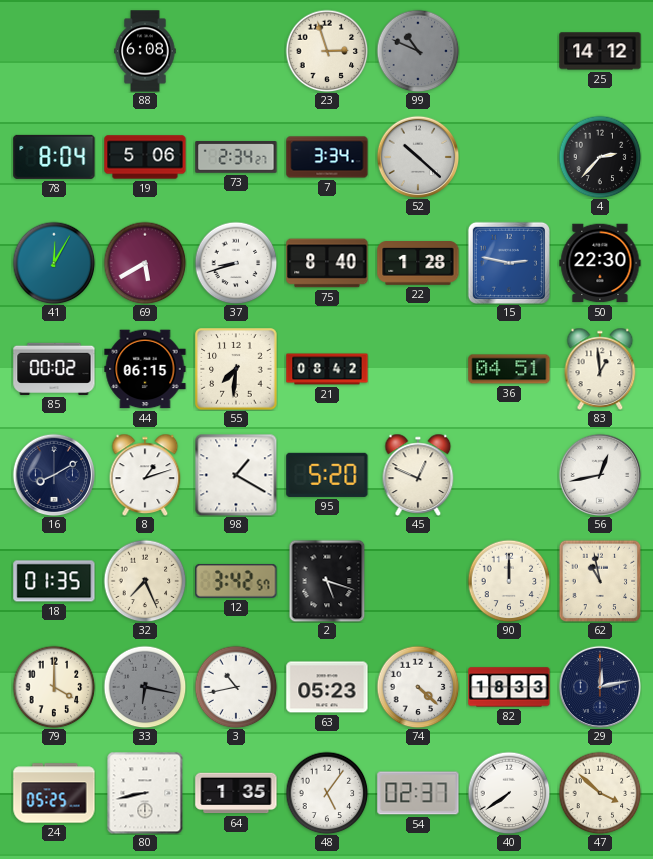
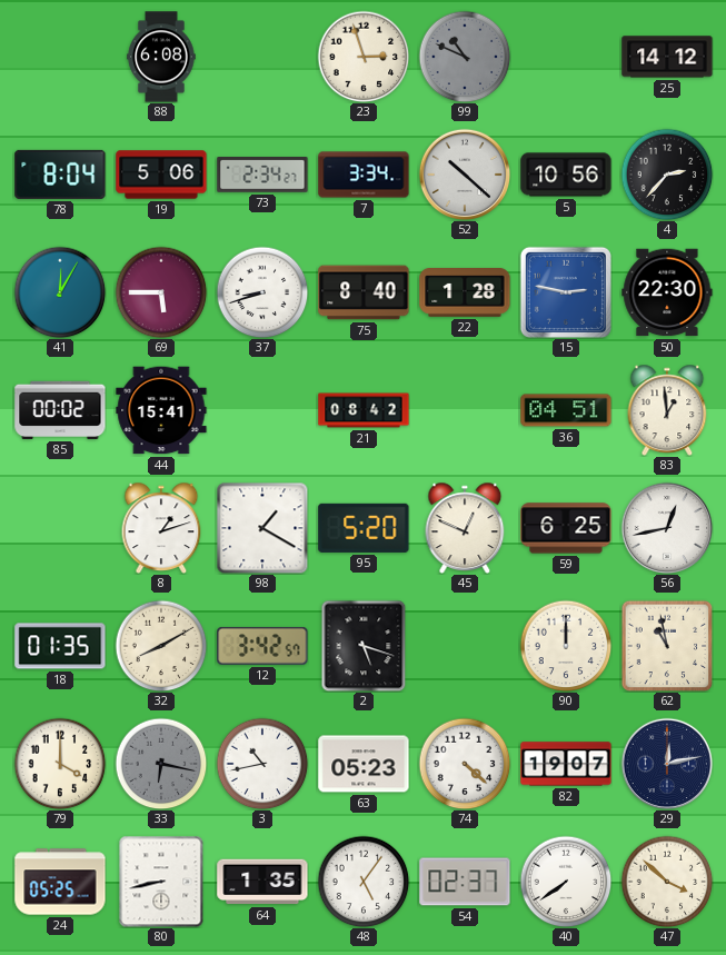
5: none -> 10:56 (566, 175)
69: 5:40 -> 5:45 (161, 292)
44: 06:15 -> 15:41 (161, 410)
55: 7:31 -> none (236, 369)
16: 8:10 -> none (54, 475)
59: none -> 6:25 (566, 528)
32: 7:26 -> 8:10 (161, 646)
82: 18:33 -> 19:07 (566, 764)
